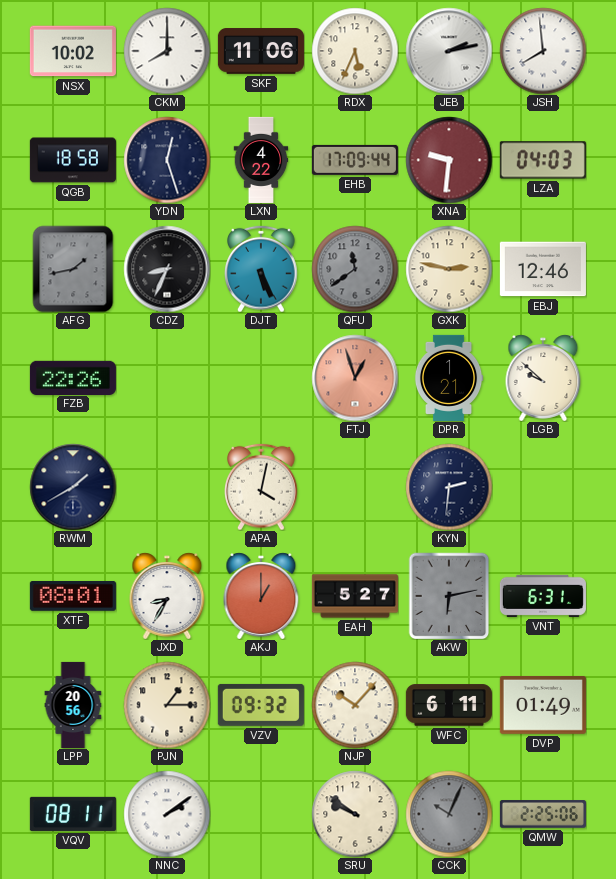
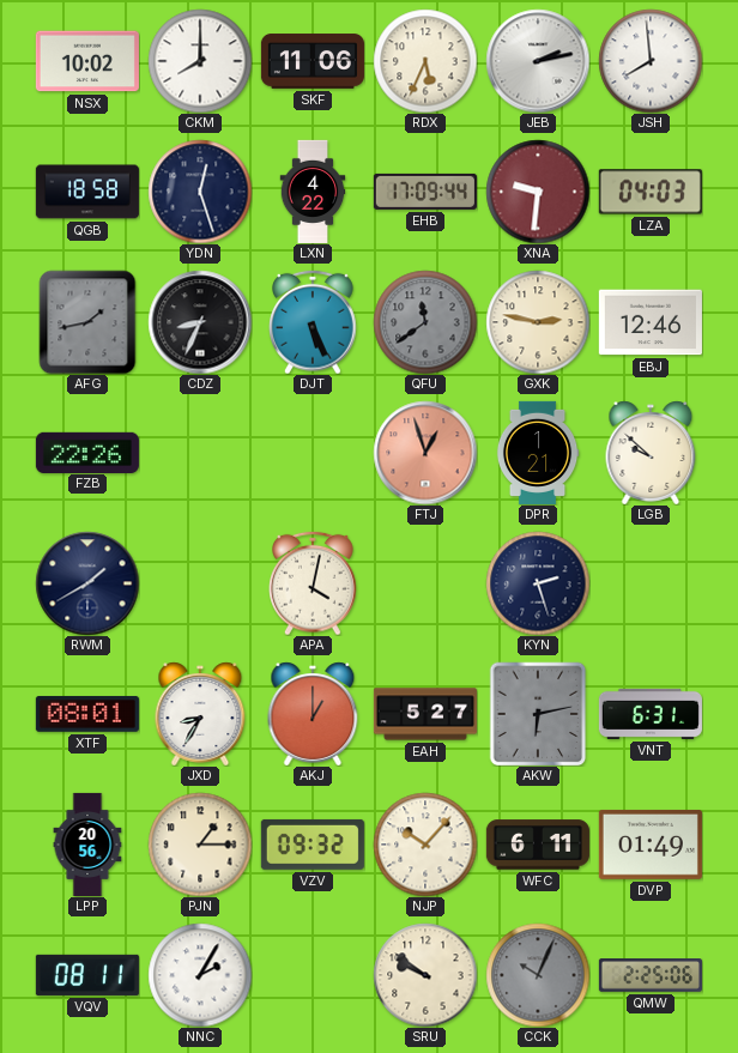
KYN: 2:31 -> 2:27 (538, 583)
NNC: 2:09 -> 2:05 (200, 975)
